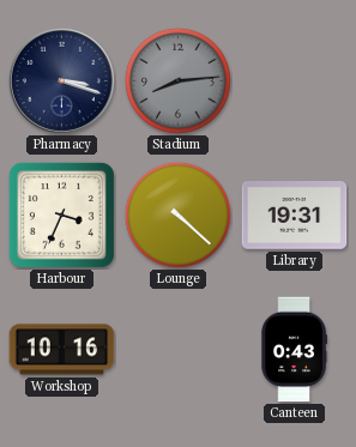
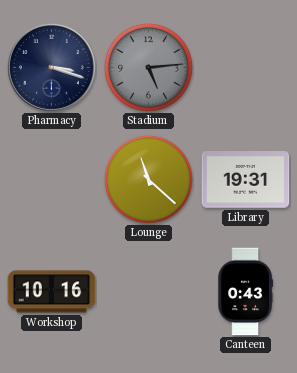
Stadium: 8:14 -> 5:14 (148, 67)
Harbour: 3:34 -> none (61, 215)
Lounge: 4:22 -> 11:22 (148, 179)
